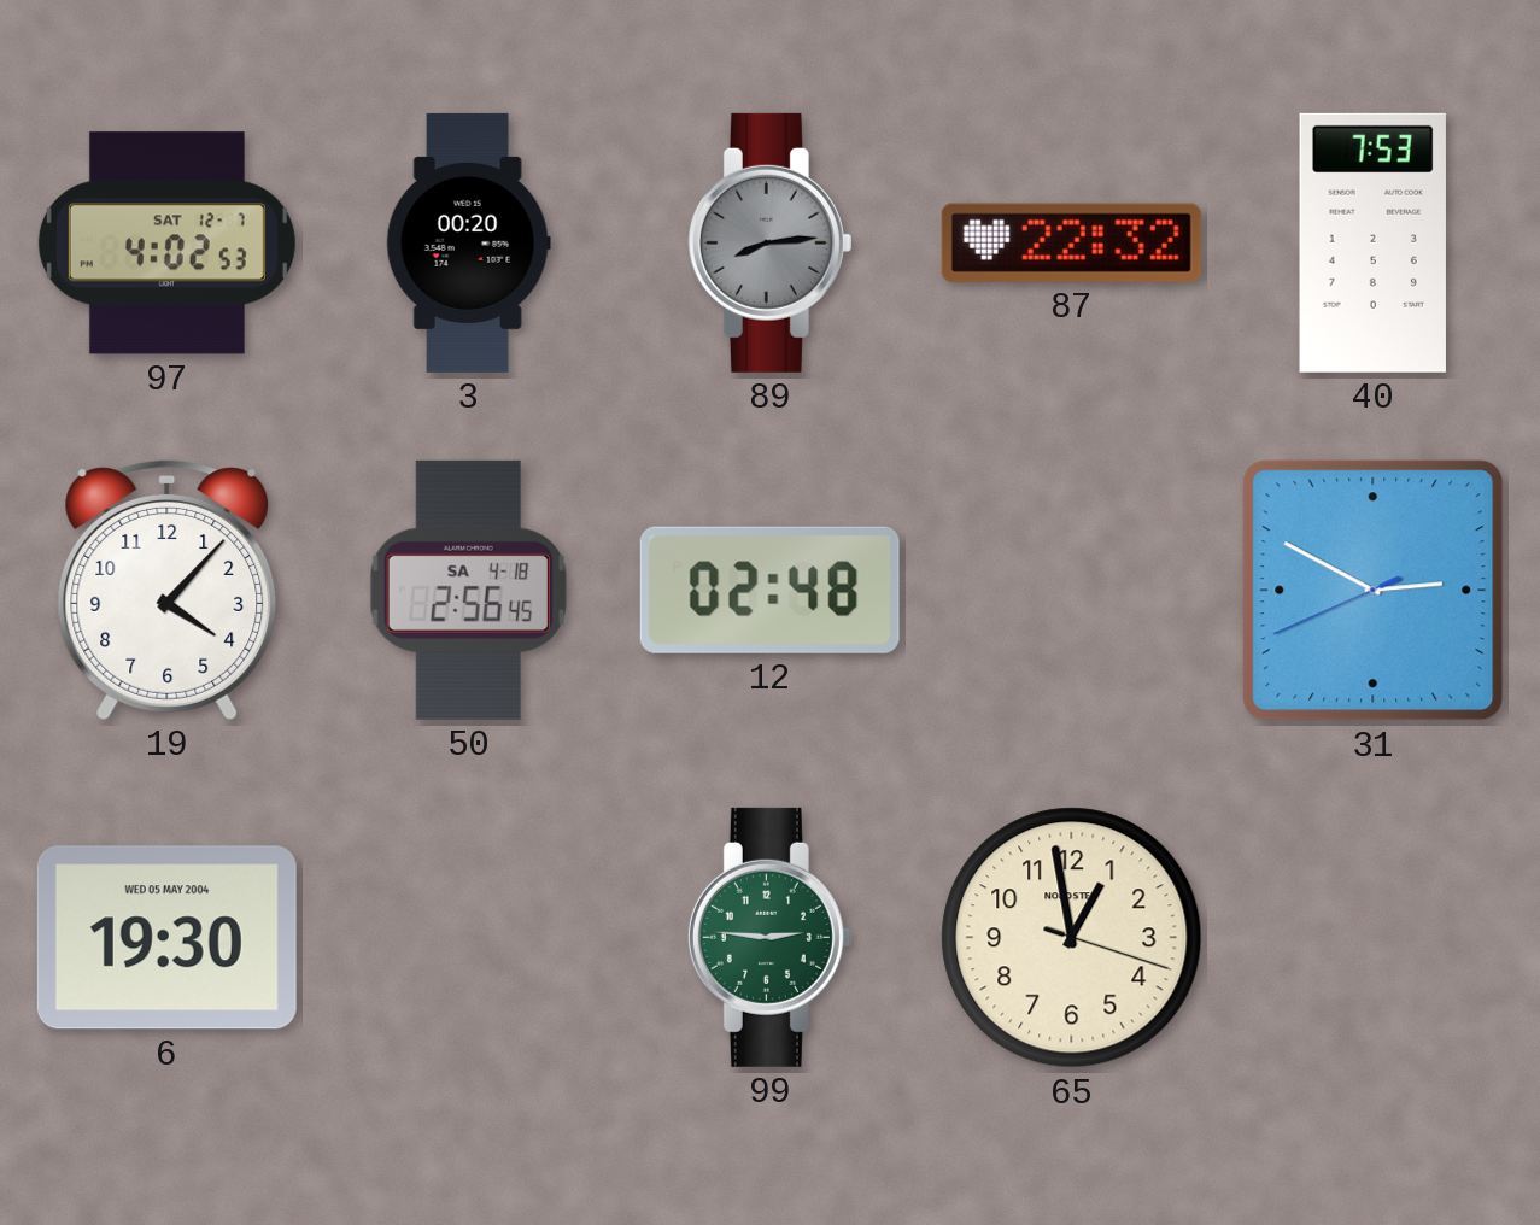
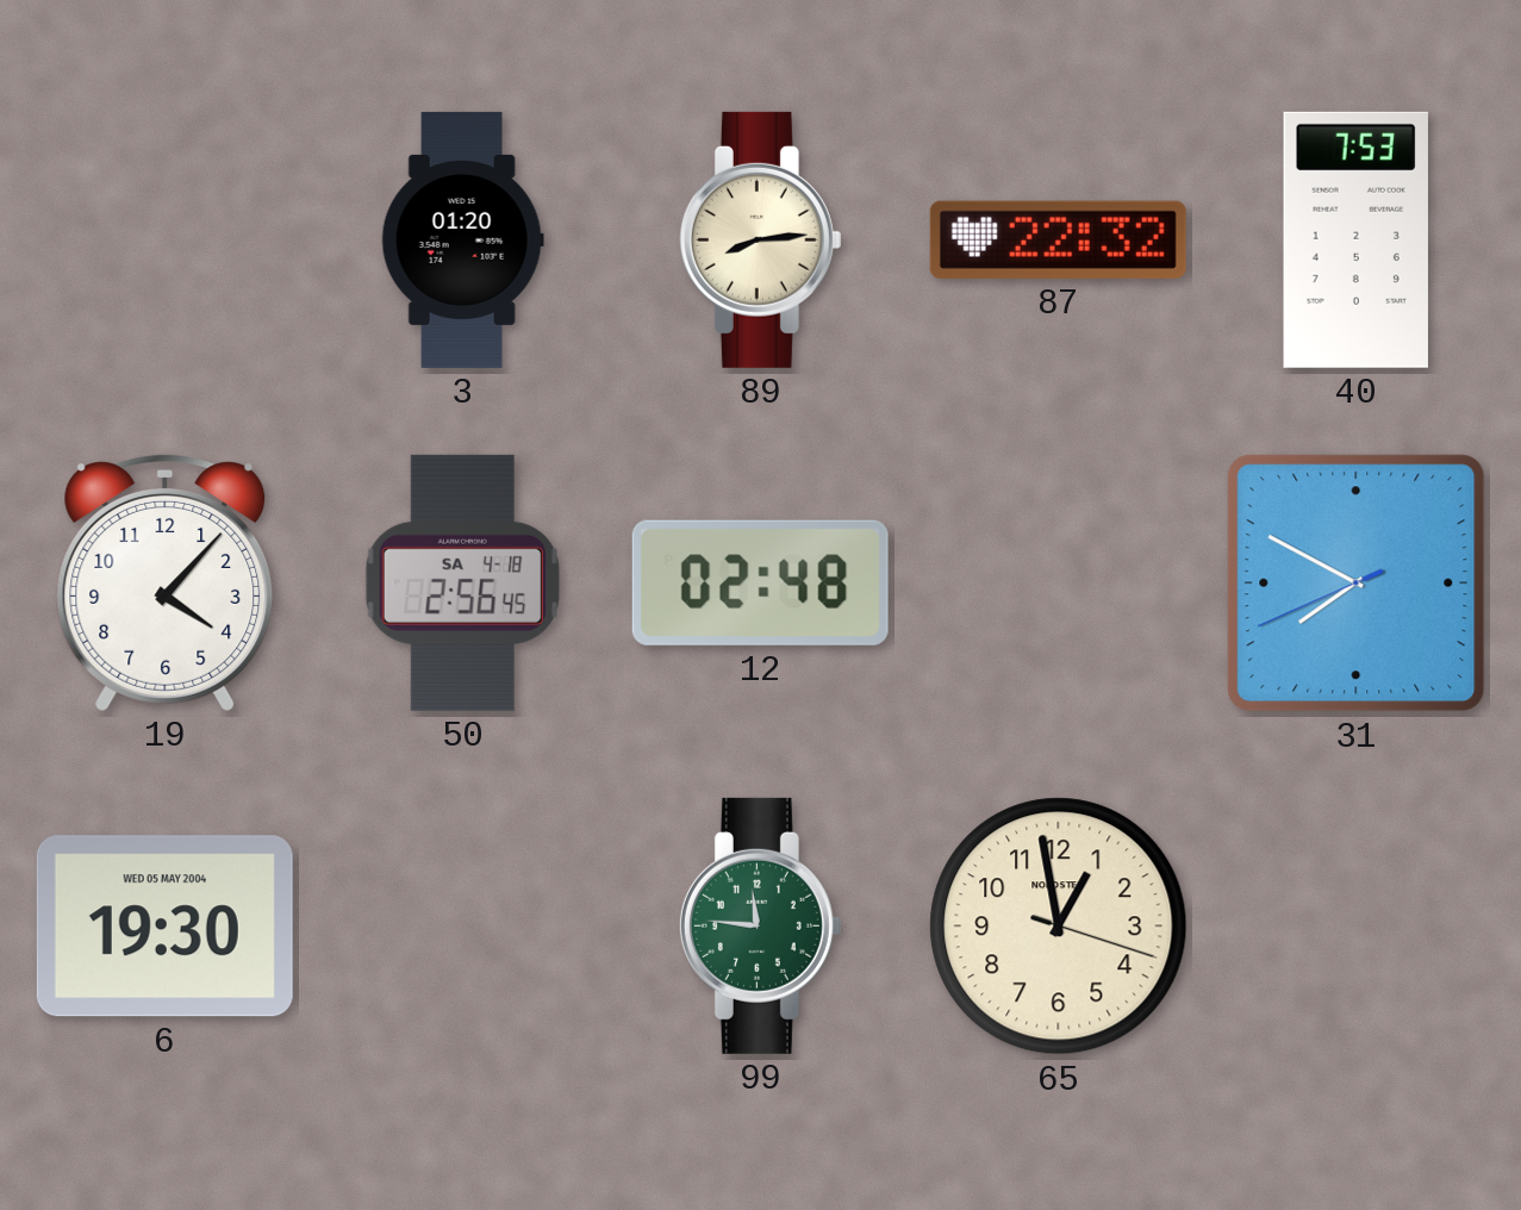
97: 4:02 -> none (166, 244)
3: 00:20 -> 01:20 (462, 239)
89 dial: grey -> cream (760, 239)
31: 2:49 -> 7:49 (1357, 584)
99: 2:46 -> 11:46 (760, 925)
